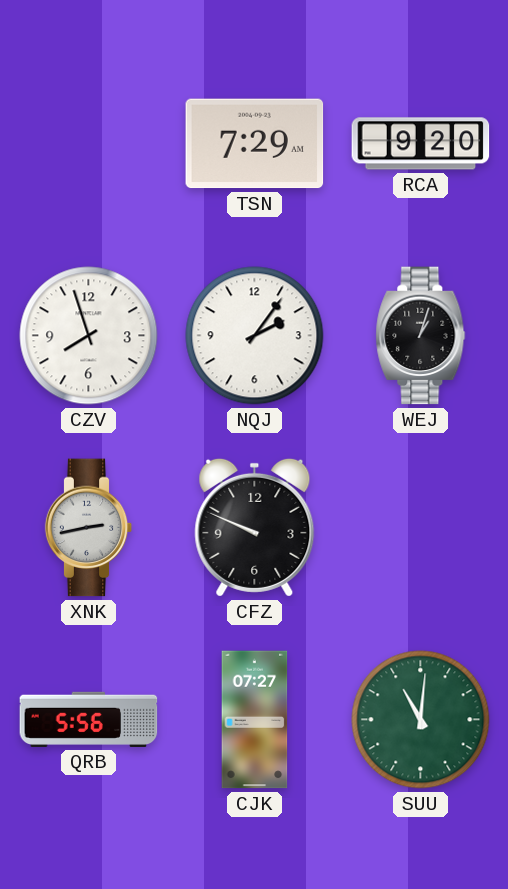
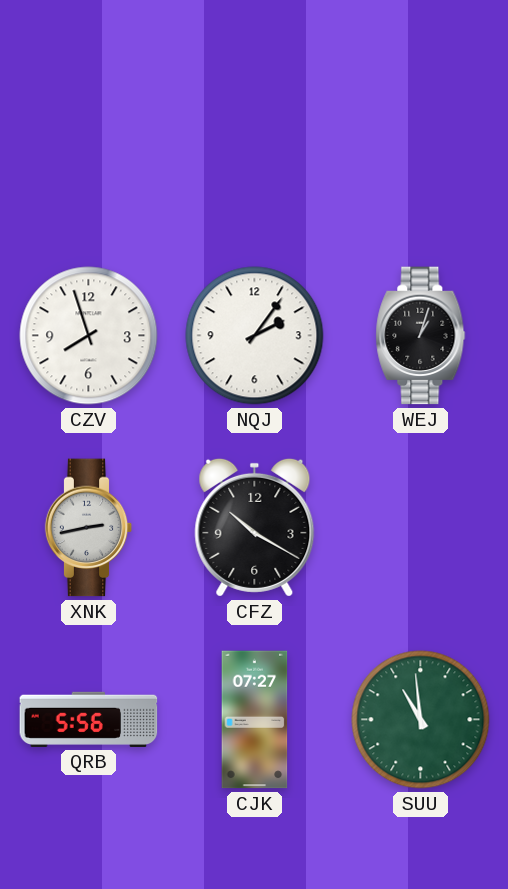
TSN: 7:29 -> none (255, 144)
RCA: 9:20 -> none (421, 144)
CFZ: 9:49 -> 10:20 (255, 527)
SUU: 11:01 -> 10:59 (421, 720)
